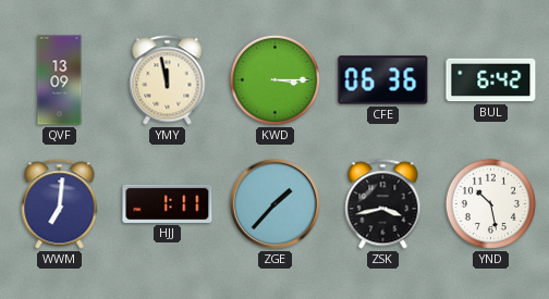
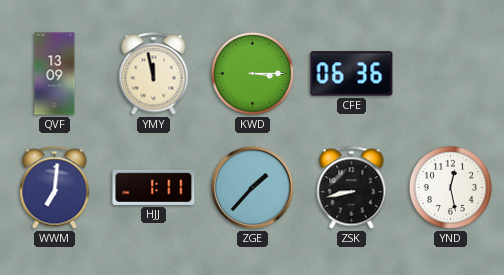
BUL: 6:42 -> none (491, 80)
ZSK: 3:43 -> 8:43 (352, 188)
YND: 10:28 -> 12:28 (450, 187)
